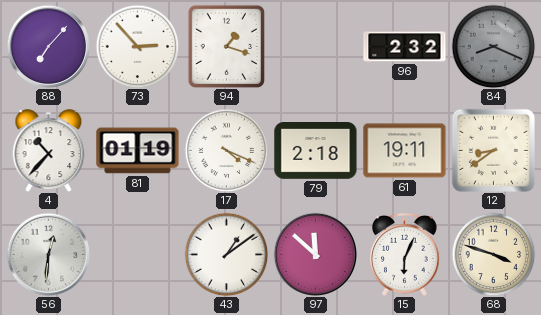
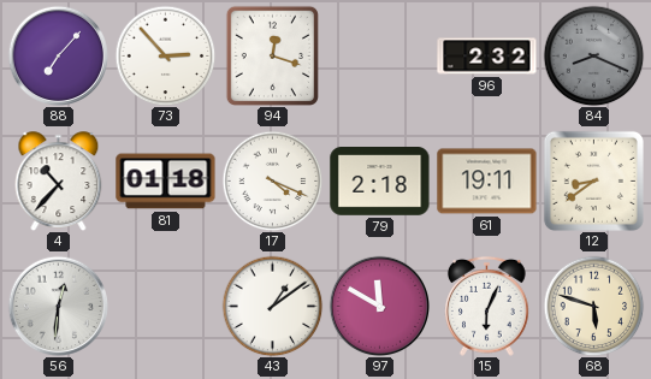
94: 1:18 -> 12:18 (272, 55)
81: 01:19 -> 01:18 (166, 182)
97: 11:52 -> 11:50 (379, 306)
68: 3:48 -> 5:48 (593, 306)
